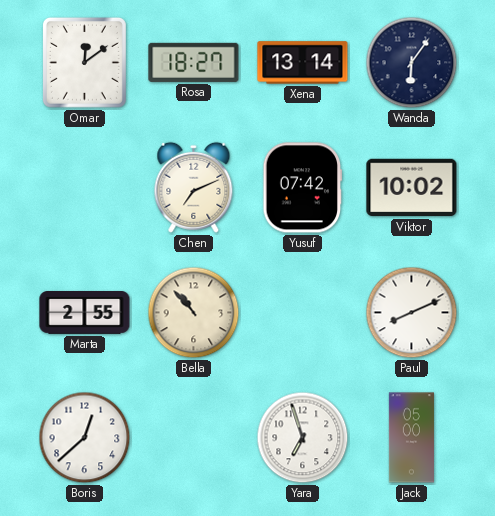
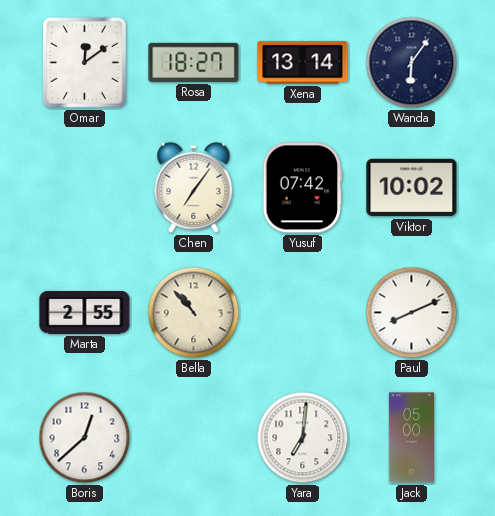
Chen: 7:11 -> 7:06 (194, 187)
Yara: 6:57 -> 7:01 (303, 438)
